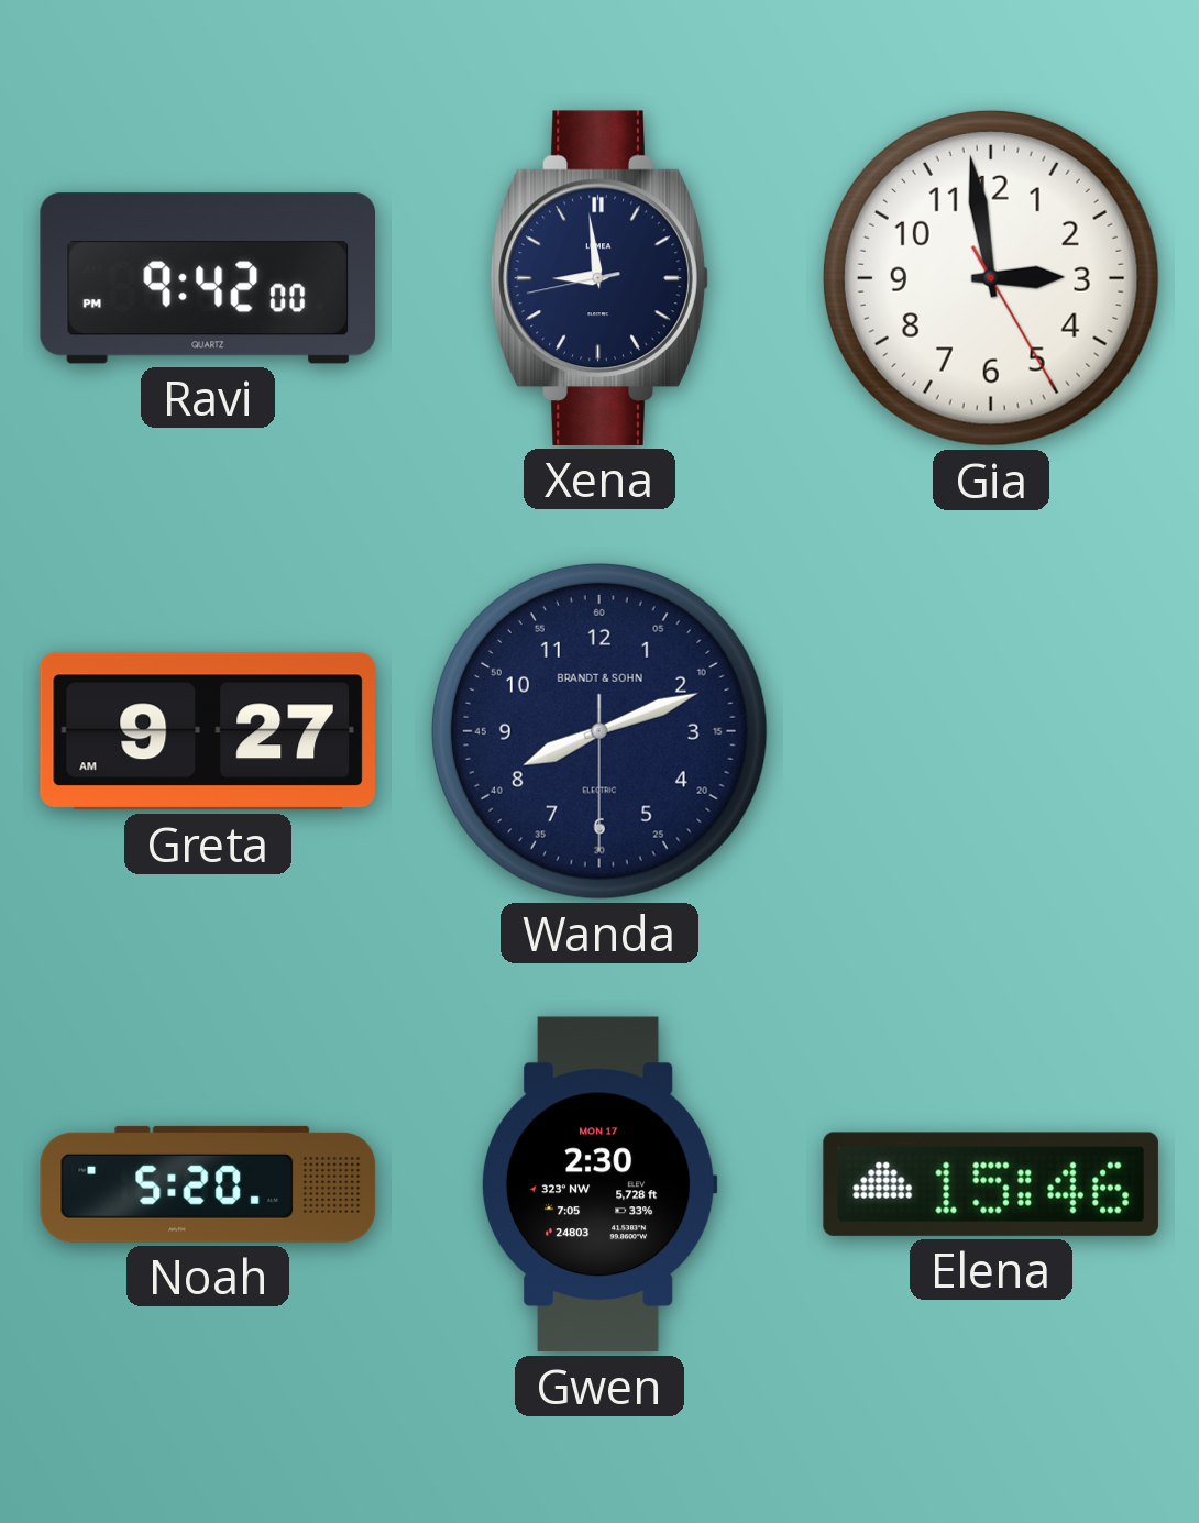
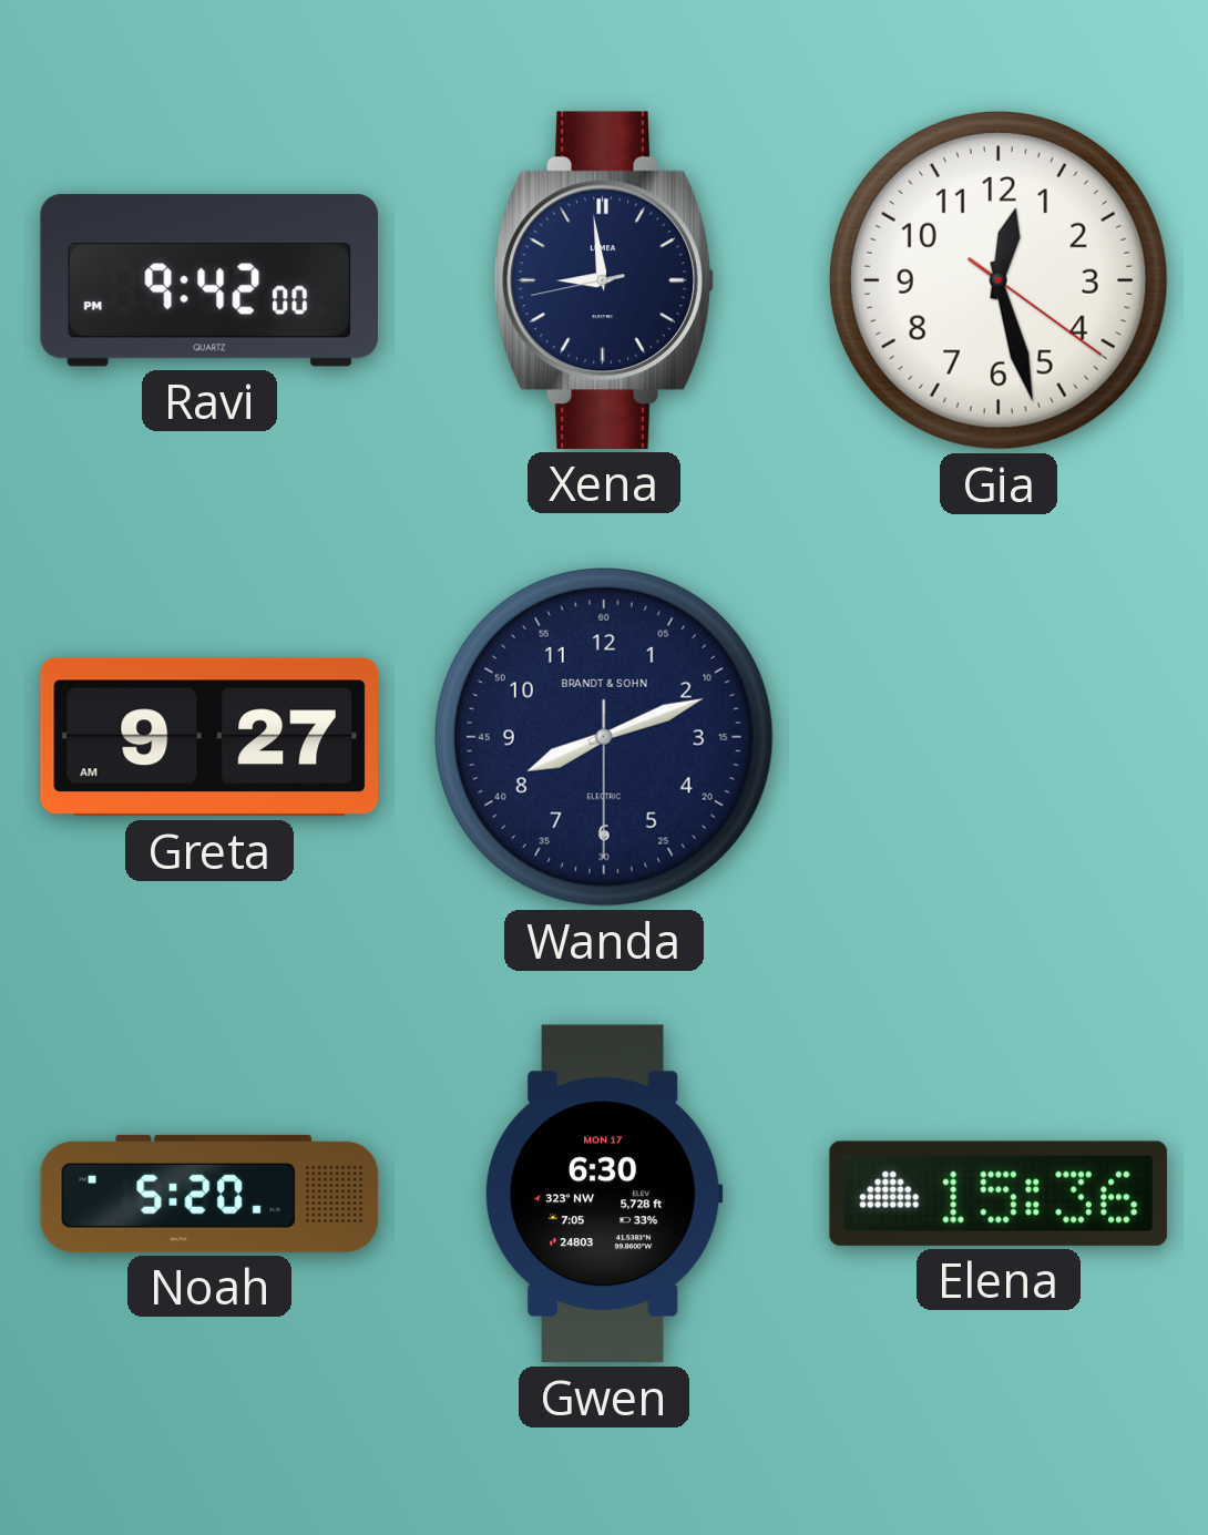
Gia: 2:58 -> 12:27 (999, 280)
Gwen: 2:30 -> 6:30 (604, 1194)
Elena: 15:46 -> 15:36 (999, 1194)
